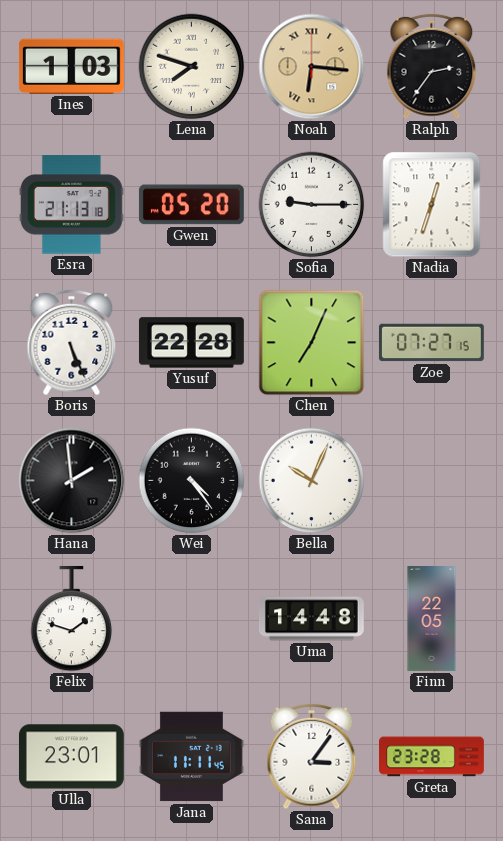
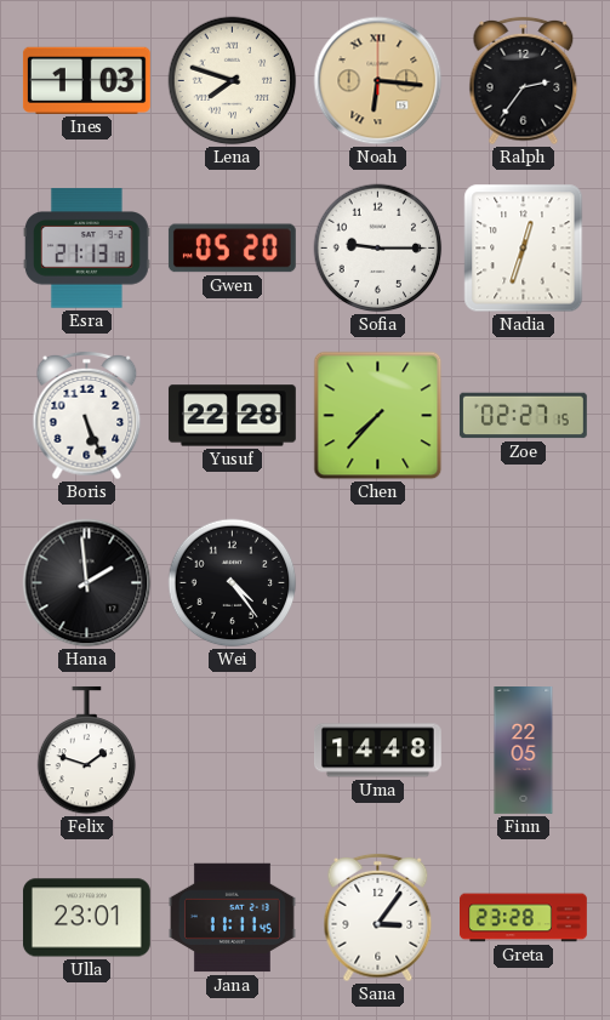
Chen: 7:04 -> 7:37 (378, 416)
Zoe: 07:27 -> 02:27 (523, 416)
Bella: 10:04 -> none (312, 481)
